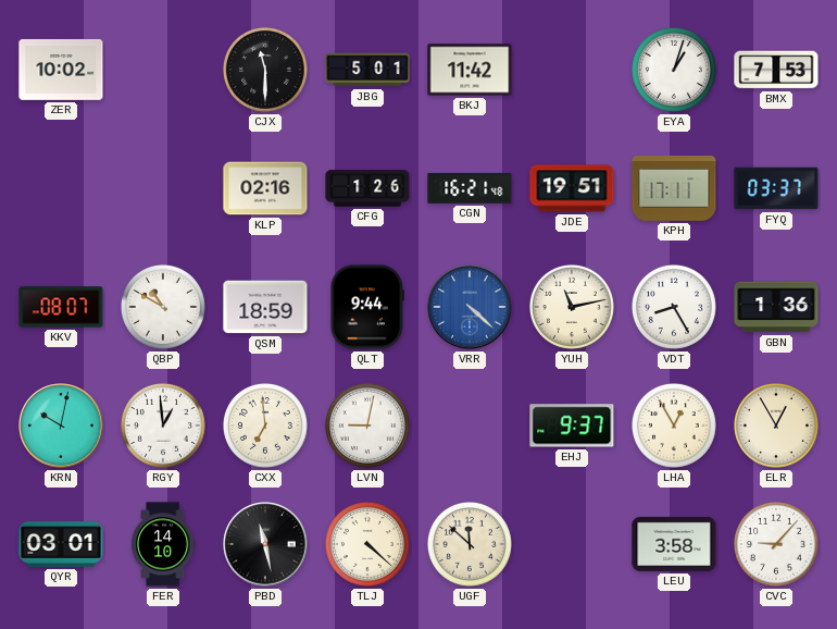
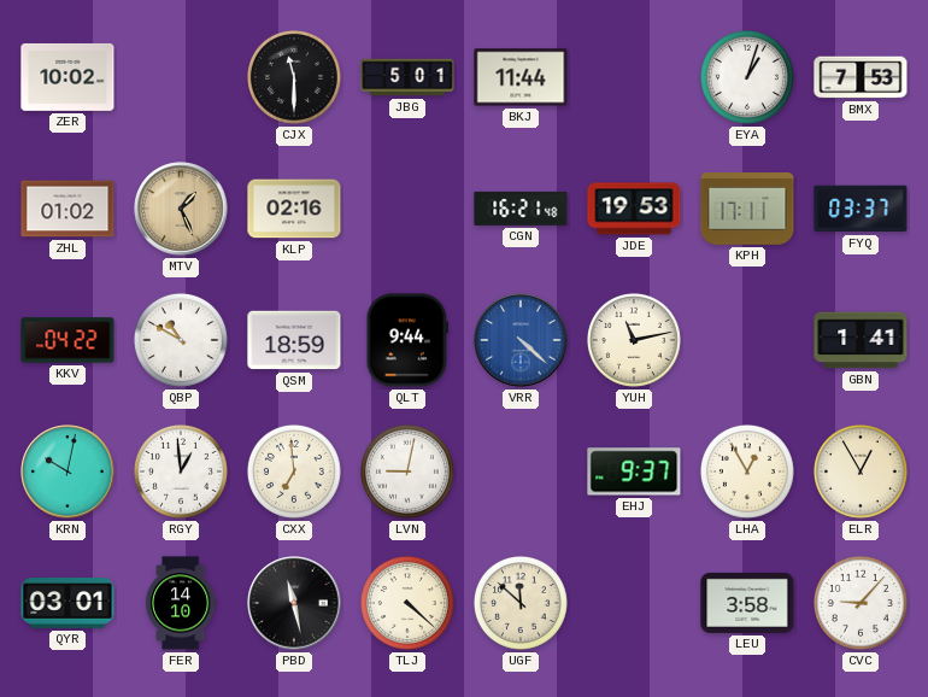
BKJ: 11:42 -> 11:44 (521, 77)
ZHL: none -> 01:02 (67, 209)
MTV: none -> 1:26 (181, 209)
CFG: 1:26 -> none (367, 188)
JDE: 19:51 -> 19:53 (634, 209)
KKV: 08:07 -> 04:22 (67, 340)
VDT: 8:25 -> none (674, 307)
GBN: 1:36 -> 1:41 (861, 340)
